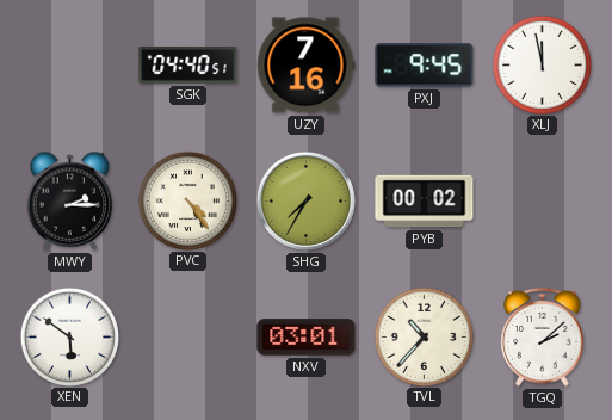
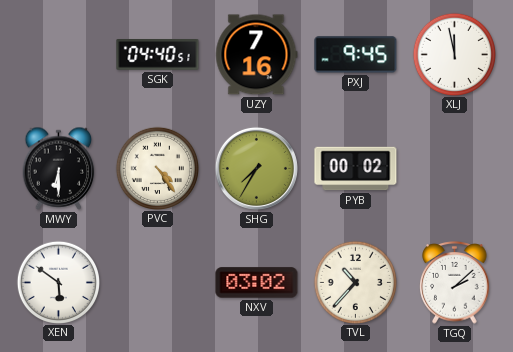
MWY: 2:15 -> 6:30 (59, 168)
NXV: 03:01 -> 03:02 (257, 283)
